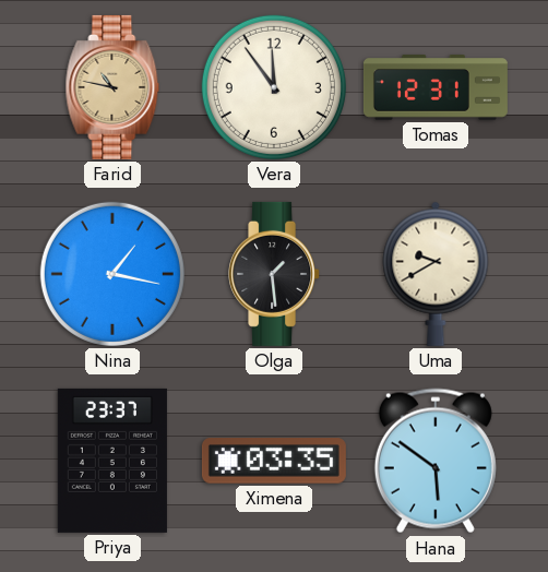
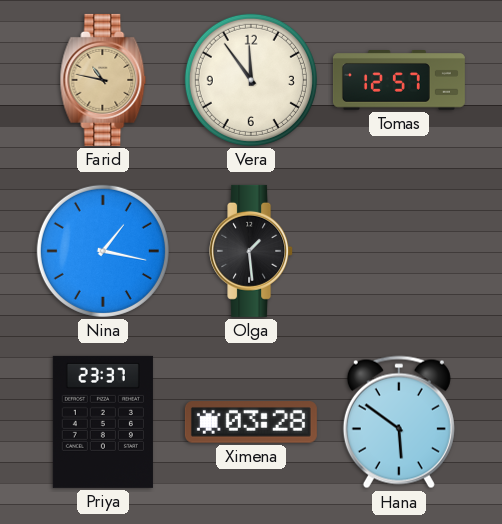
Tomas: 12:31 -> 12:57 (399, 81)
Uma: 9:40 -> none (436, 274)
Ximena: 03:35 -> 03:28 (251, 422)
